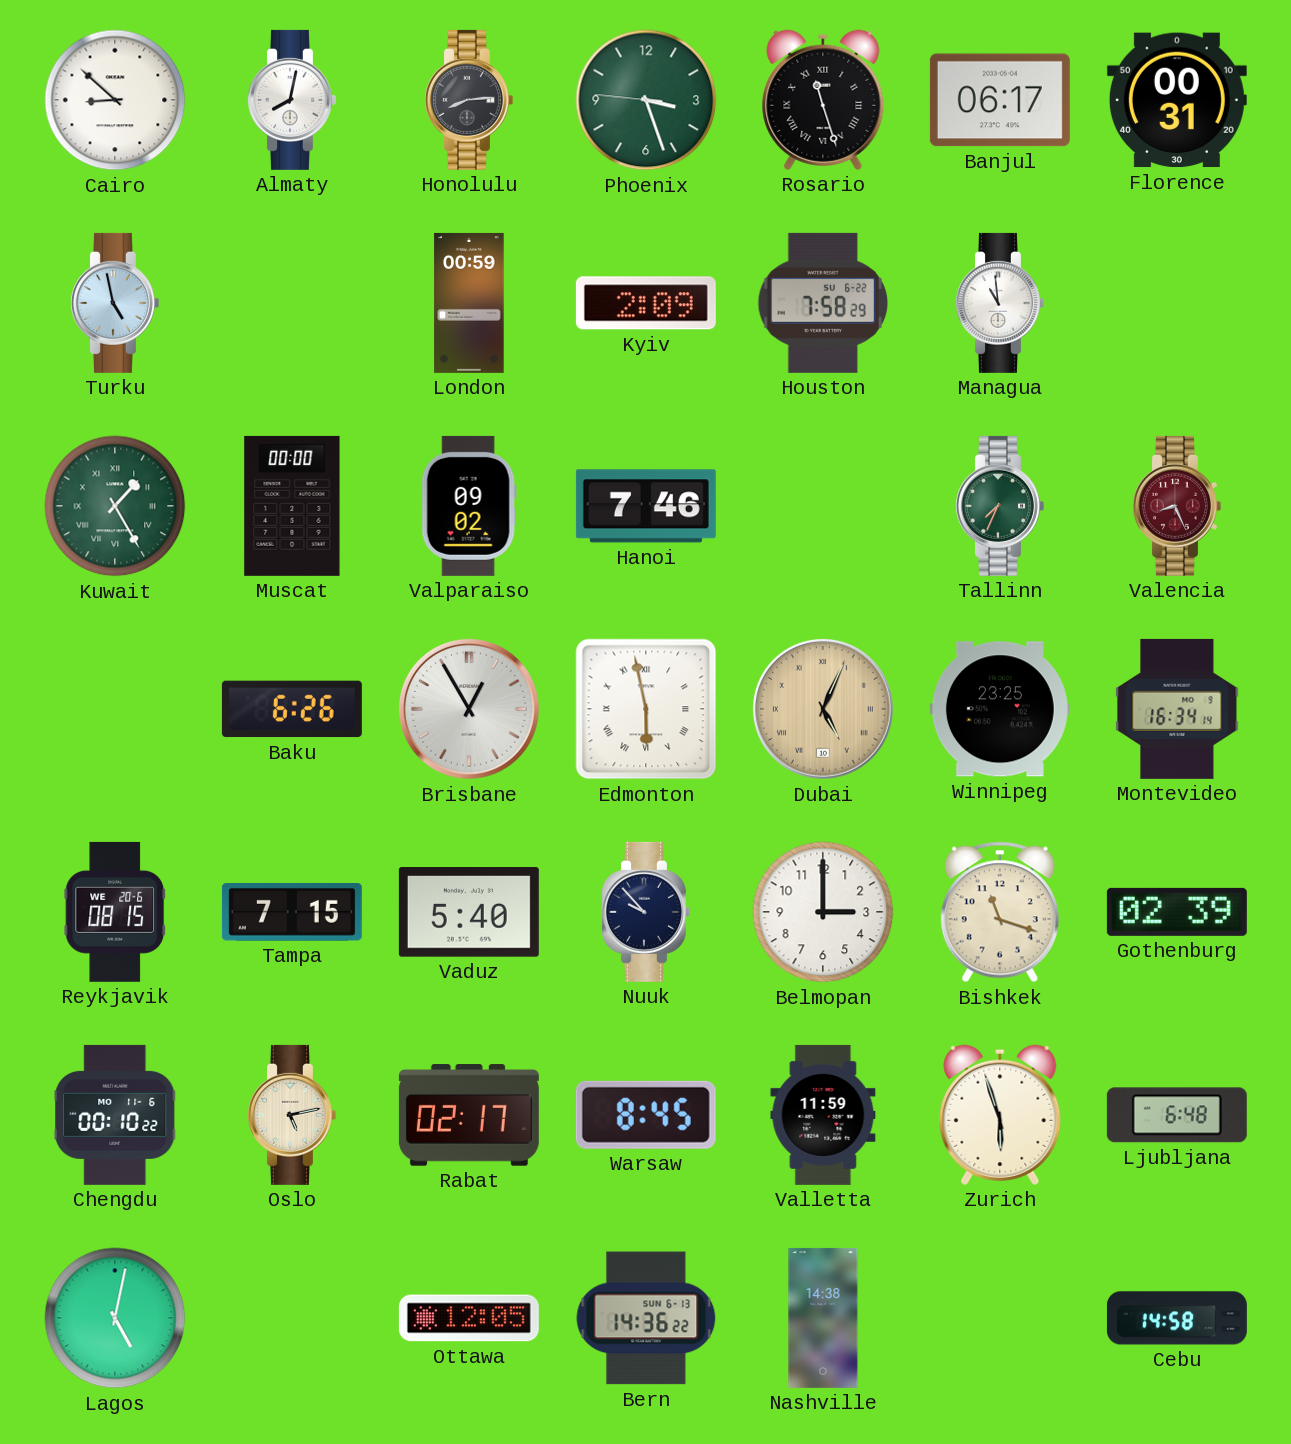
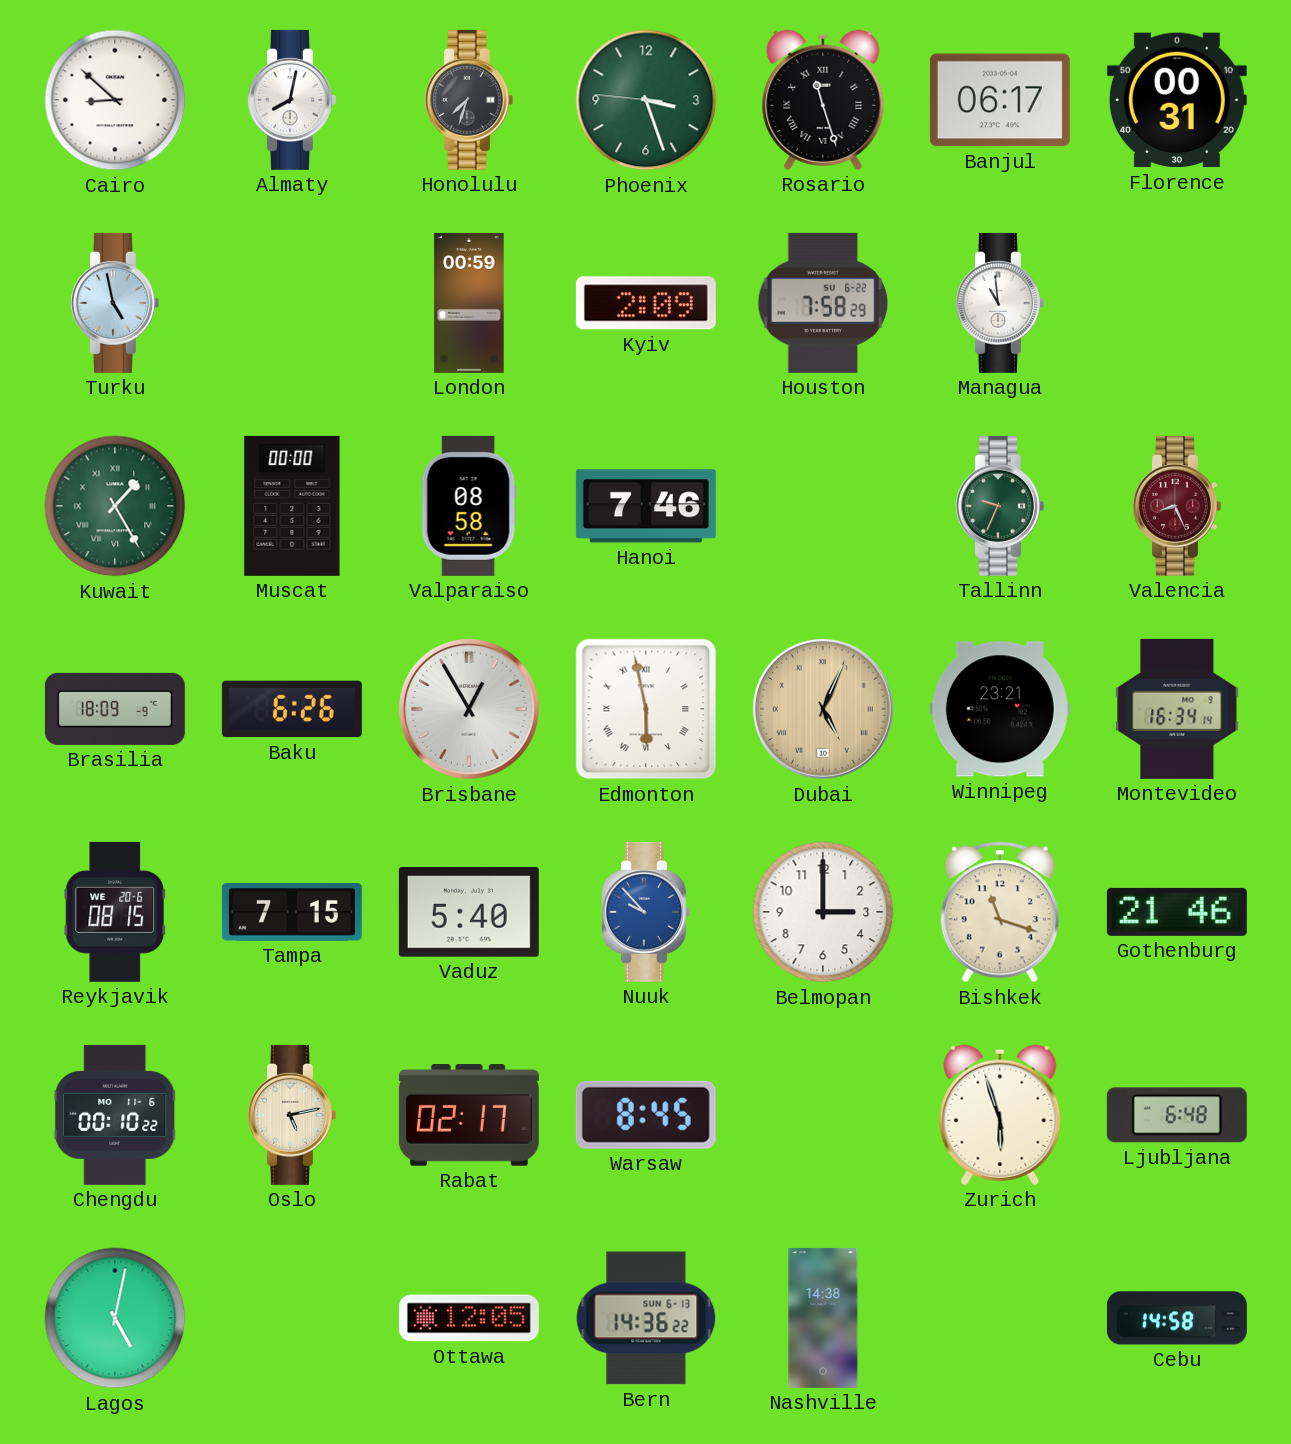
Honolulu: 8:14 -> 7:33 (468, 100)
Valparaiso: 09:02 -> 08:58 (469, 506)
Tallinn: 7:34 -> 9:34 (999, 506)
Brasilia: none -> 18:09 (115, 709)
Winnipeg: 23:25 -> 23:21 (1000, 709)
Nuuk dial: navy -> blue (645, 912)
Gothenburg: 02:39 -> 21:46 (1177, 912)
Valletta: 11:59 -> none (823, 1115)
